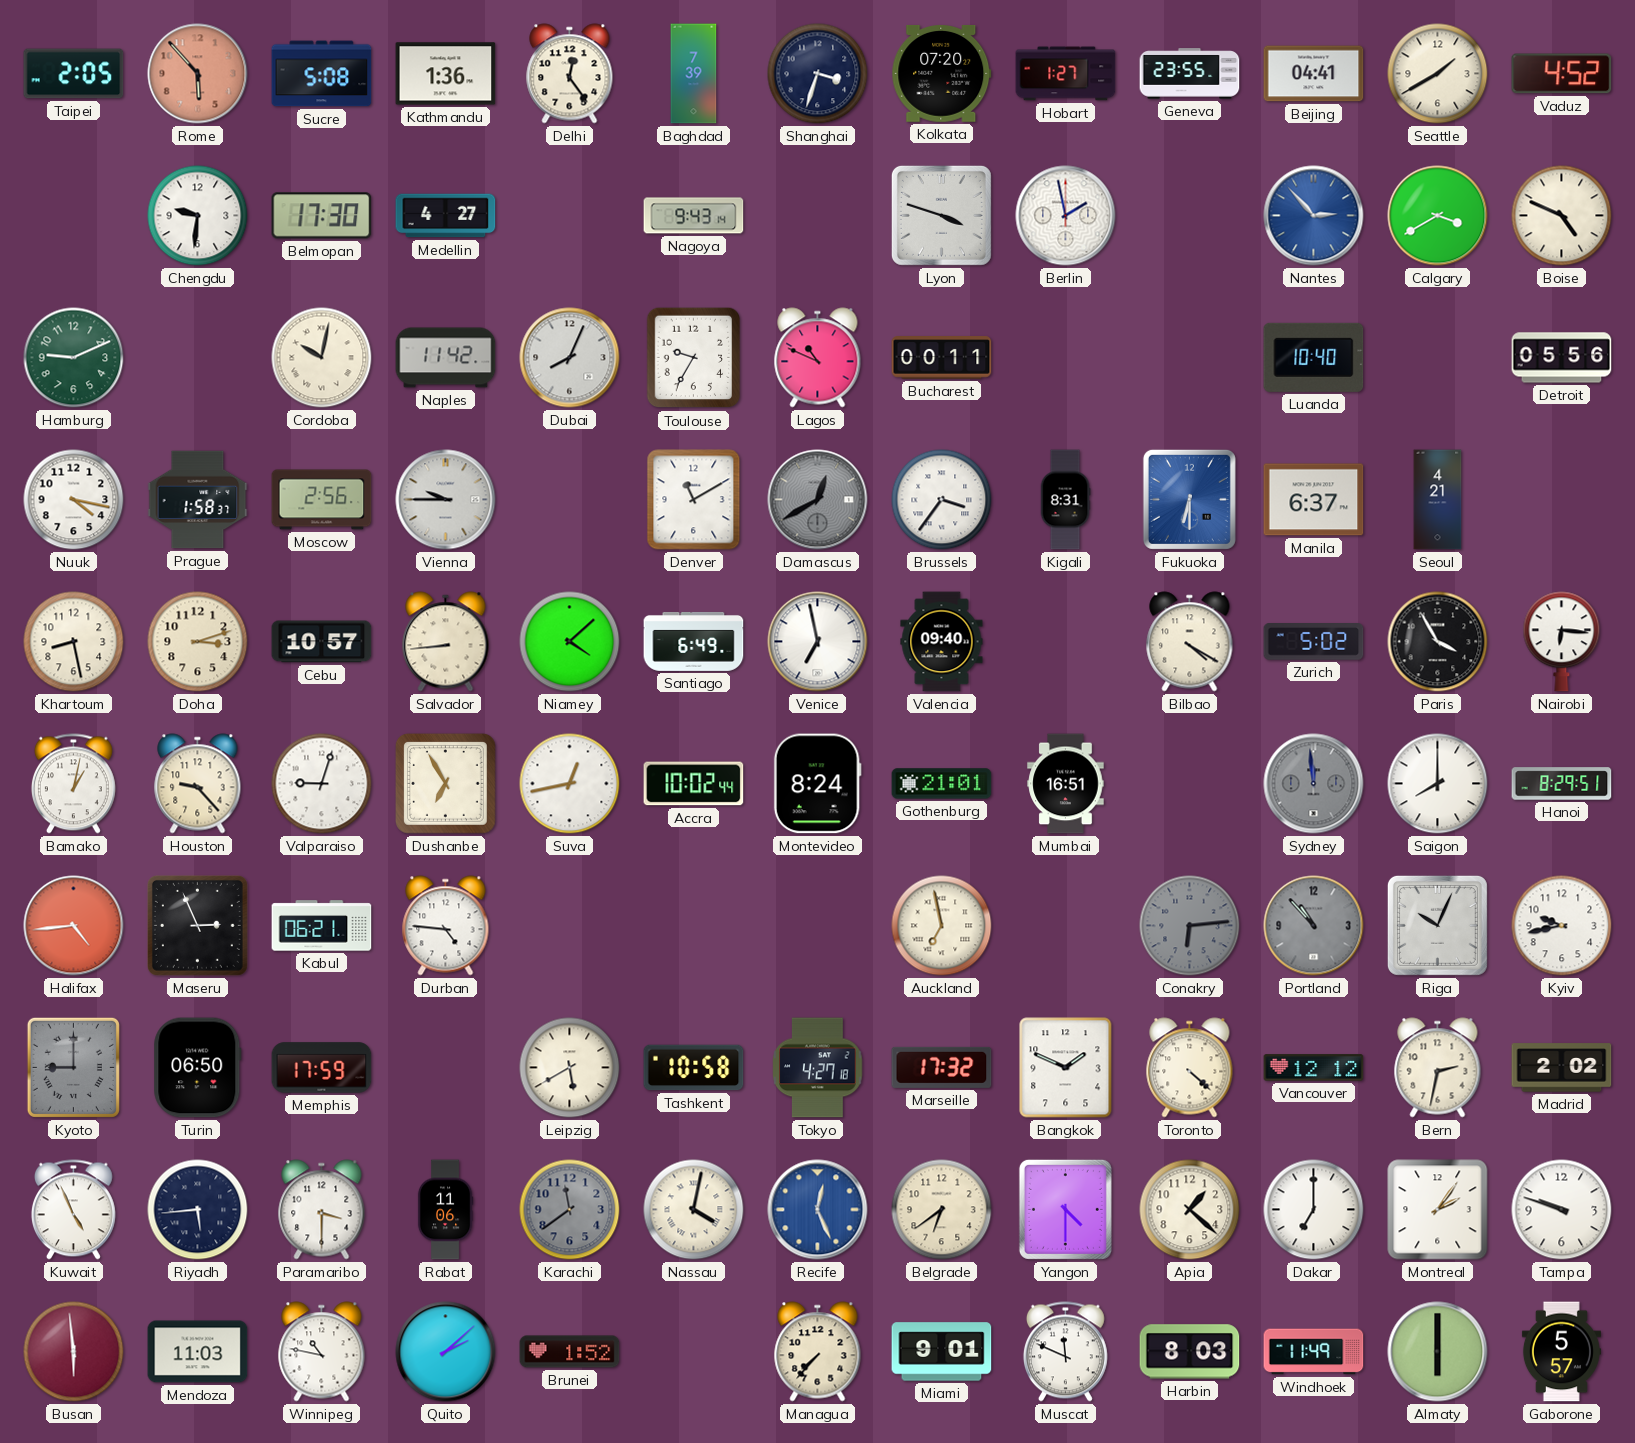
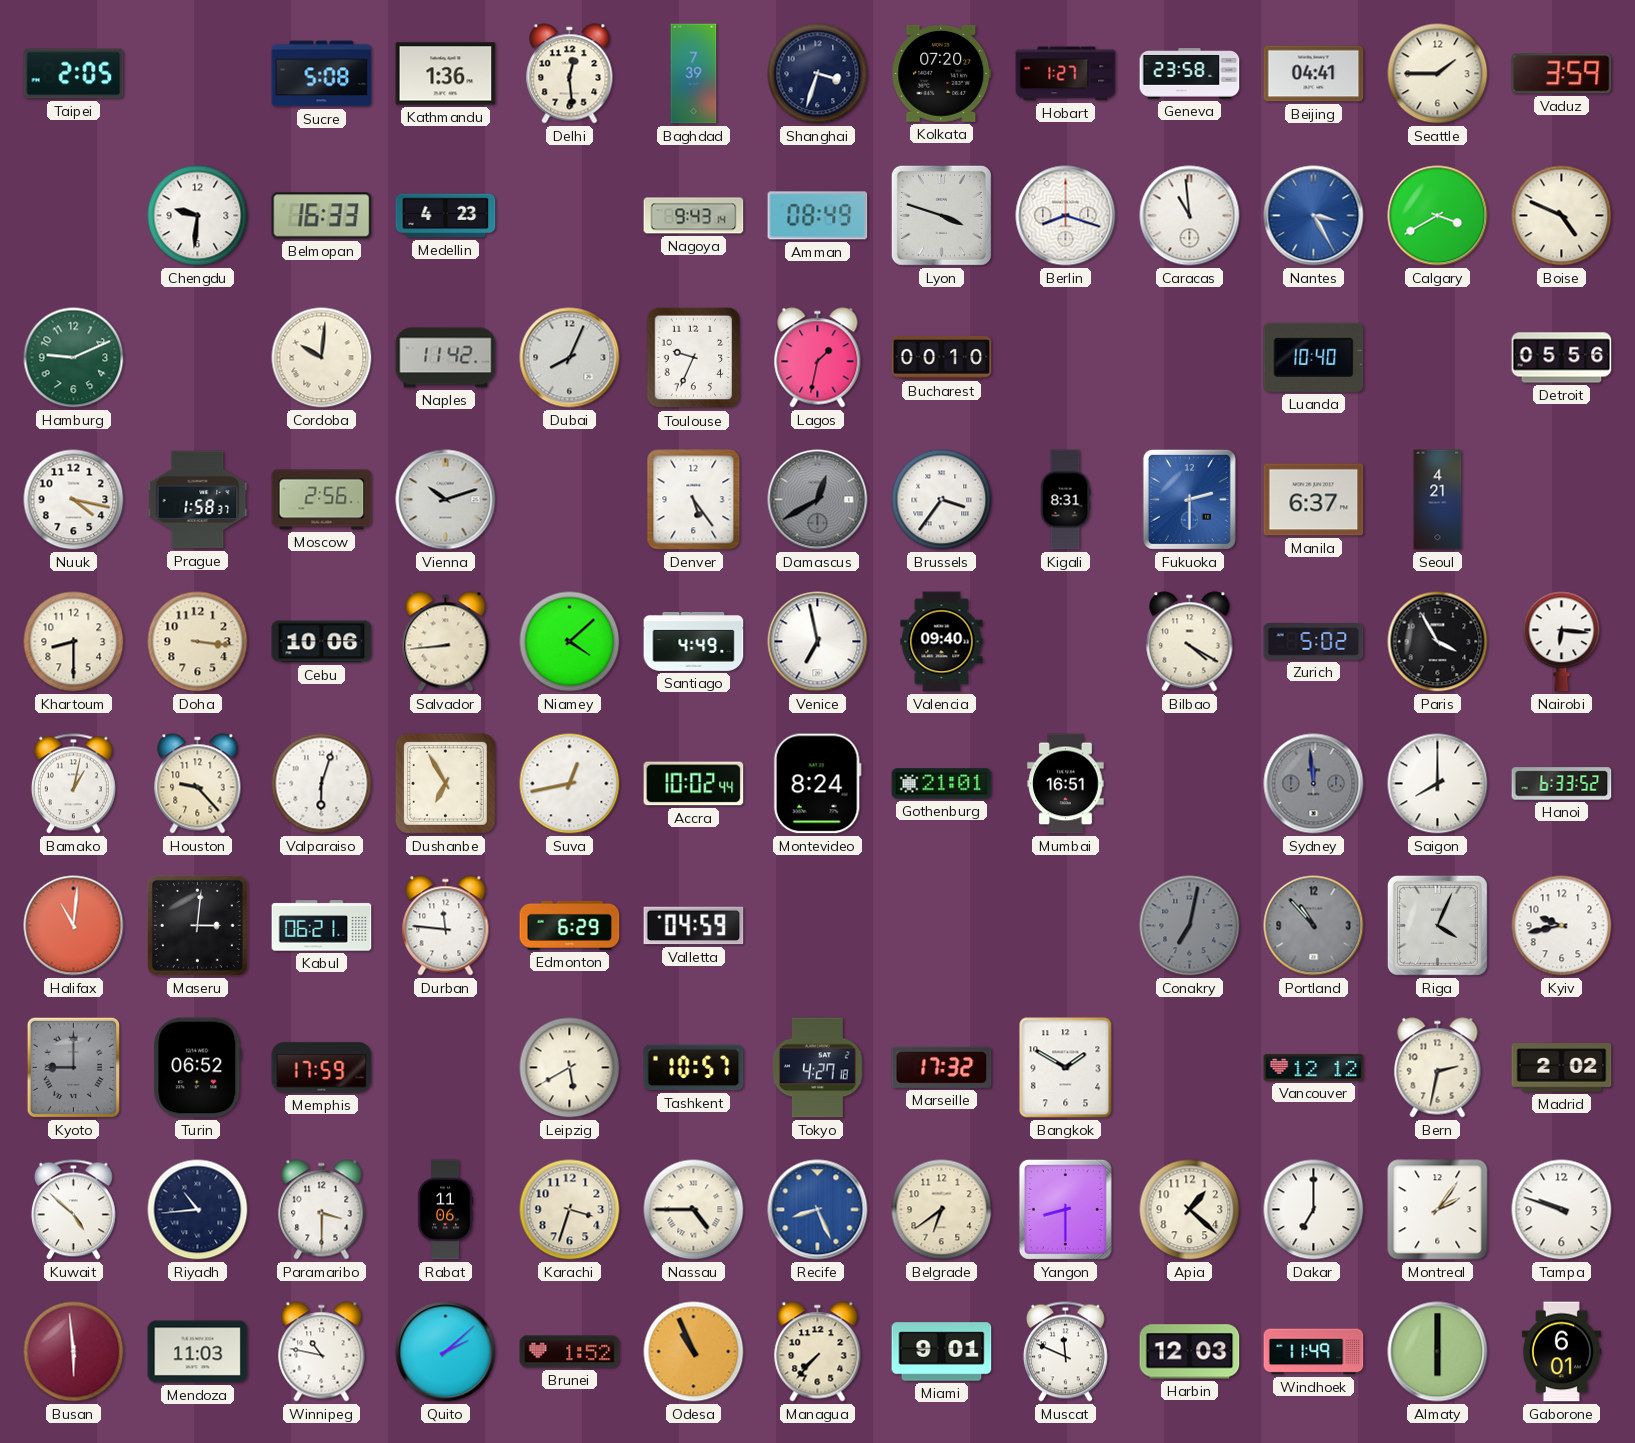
Rome: 5:53 -> none (198, 74)
Delhi: 12:24 -> 12:29 (570, 74)
Geneva: 23:55 -> 23:58 (1190, 74)
Seattle: 1:40 -> 1:45 (1438, 74)
Vaduz: 4:52 -> 3:59 (1562, 74)
Belmopan: 17:30 -> 16:33 (322, 216)
Medellin: 4:27 -> 4:23 (446, 216)
Amman: none -> 08:49 (818, 216)
Berlin: 1:58 -> 8:18 (1066, 216)
Caracas: none -> 10:59 (1190, 216)
Nantes: 2:53 -> 3:25 (1314, 216)
Cordoba: 10:02 -> 10:01 (322, 358)
Toulouse: 9:35 -> 9:34 (694, 358)
Lagos: 10:49 -> 1:32 (818, 358)
Bucharest: 00:11 -> 00:10 (942, 358)
Vienna: 9:45 -> 10:12 (446, 500)
Denver: 11:10 -> 5:24 (694, 500)
Fukuoka: 6:30 -> 2:30 (1189, 499)
Khartoum: 8:28 -> 8:30 (74, 642)
Doha: 3:12 -> 3:16 (198, 642)
Cebu: 10:57 -> 10:06 (322, 642)
Santiago: 6:49 -> 4:49 (694, 641)
Valparaiso: 9:03 -> 6:03 (322, 784)
Hanoi: 8:29 -> 6:33 (1562, 784)
Halifax: 4:44 -> 11:01 (74, 926)
Maseru: 2:56 -> 3:01 (197, 925)
Durban: 4:46 -> 11:46 (446, 926)
Edmonton: none -> 6:29 (570, 925)
Valletta: none -> 04:59 (694, 926)
Auckland: 6:58 -> none (942, 926)
Conakry: 6:14 -> 7:02 (1190, 926)
Riga: 10:04 -> 4:04 (1437, 925)
Turin: 06:50 -> 06:52 (198, 1068)
Tashkent: 10:58 -> 10:57 (694, 1068)
Bangkok: 1:49 -> 1:50 (1066, 1068)
Toronto: 4:22 -> none (1190, 1068)
Kuwait: 4:56 -> 4:52 (73, 1210)
Riyadh: 5:44 -> 10:44 (198, 1210)
Karachi: 11:39 -> 3:33 (570, 1210)
Karachi dial: grey -> cream (570, 1210)
Nassau: 4:02 -> 4:45 (694, 1210)
Recife: 12:26 -> 8:26 (818, 1210)
Yangon: 4:30 -> 8:30 (1065, 1209)
Odesa: none -> 10:56 (694, 1352)
Harbin: 8:03 -> 12:03 (1190, 1352)
Gaborone: 5:57 -> 6:01 (1561, 1352)
